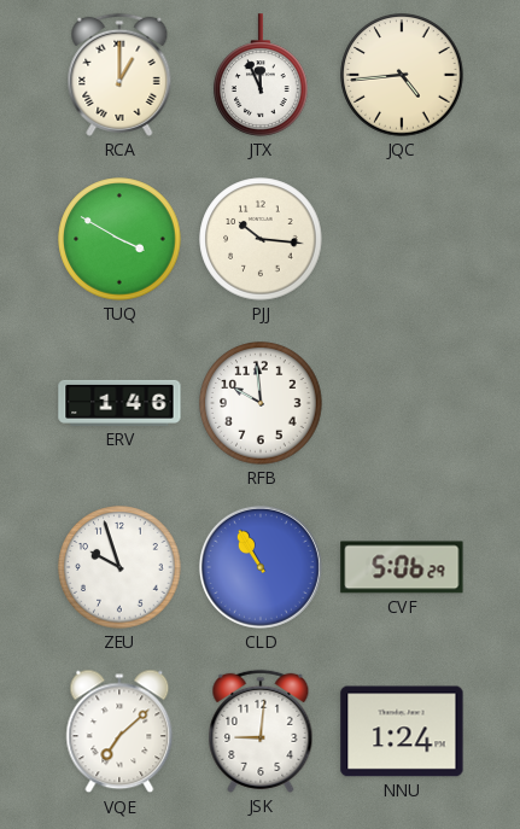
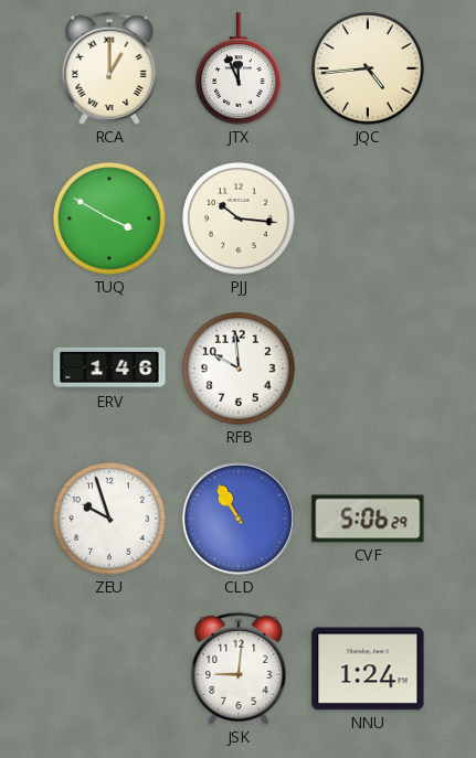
VQE: 7:08 -> none (119, 731)
